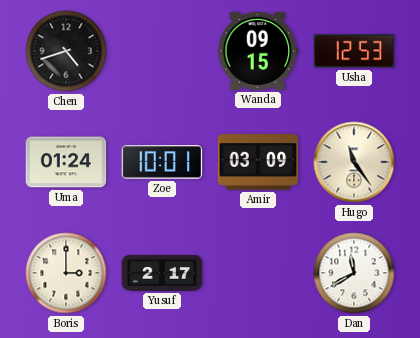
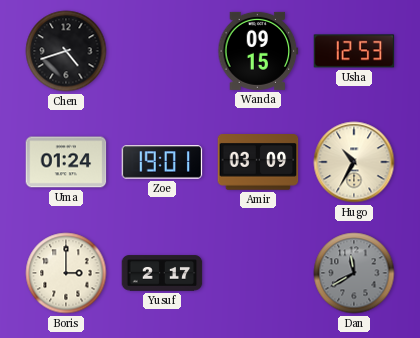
Zoe: 10:01 -> 19:01 (162, 162)
Hugo: 11:24 -> 10:35 (354, 162)
Dan dial: white -> grey (354, 273)
